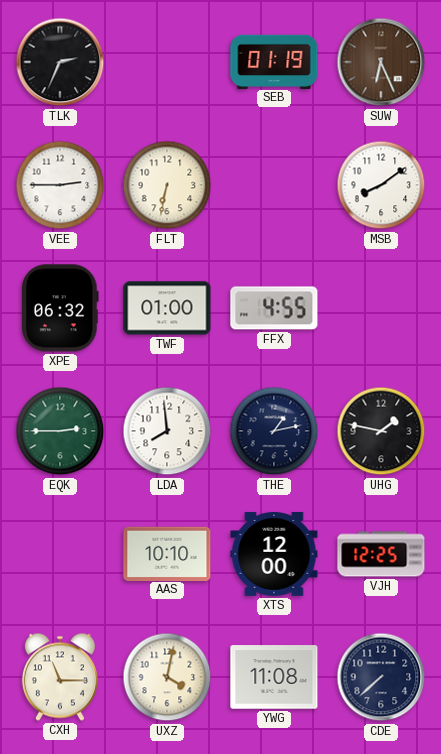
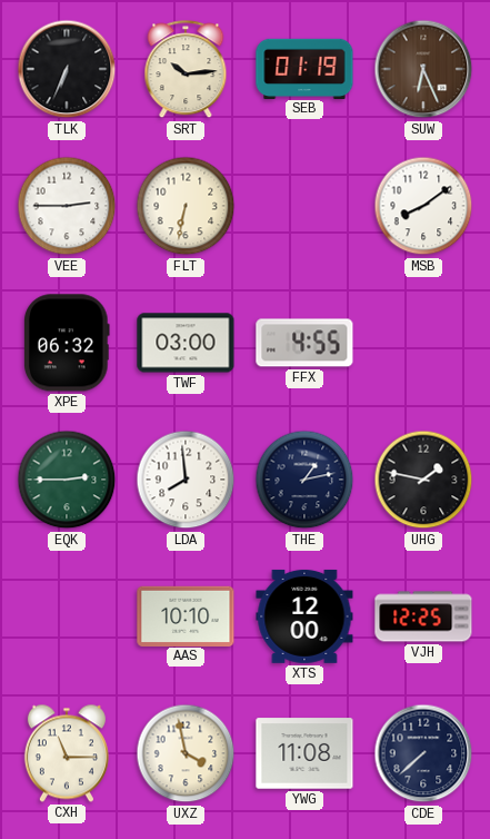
TLK: 2:34 -> 6:34 (67, 69)
SRT: none -> 10:14 (186, 70)
TWF: 01:00 -> 03:00 (186, 343)
UXZ: 4:02 -> 3:58 (186, 753)
